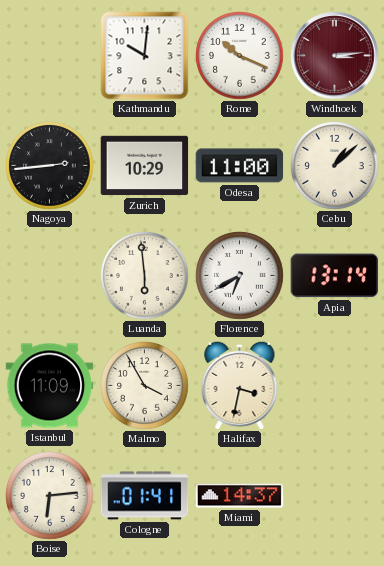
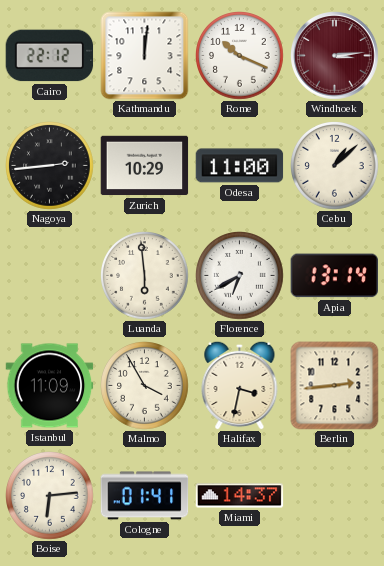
Cairo: none -> 22:12 (50, 56)
Kathmandu: 10:01 -> 12:01 (145, 56)
Berlin: none -> 2:44 (335, 386)
